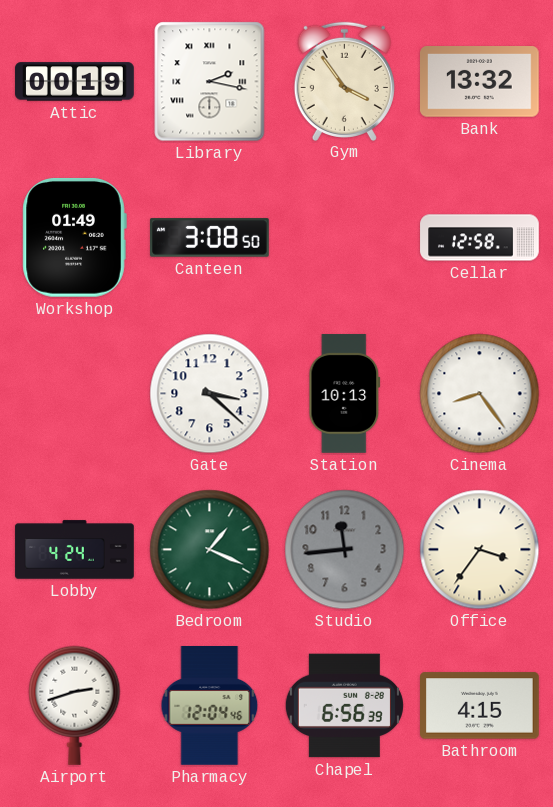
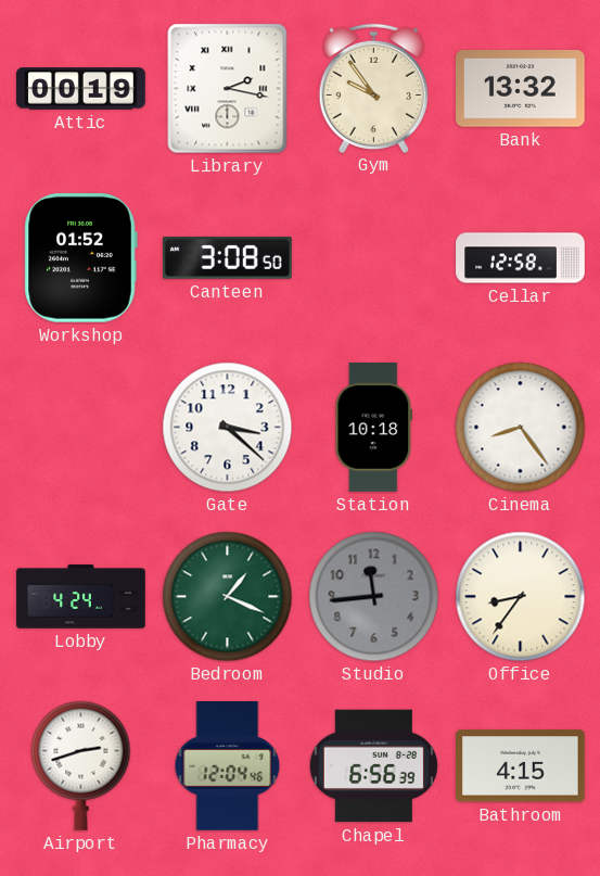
Gym: 3:54 -> 9:54 (373, 88)
Workshop: 01:49 -> 01:52 (80, 257)
Station: 10:13 -> 10:18 (374, 428)
Office: 3:36 -> 8:36 (521, 597)
